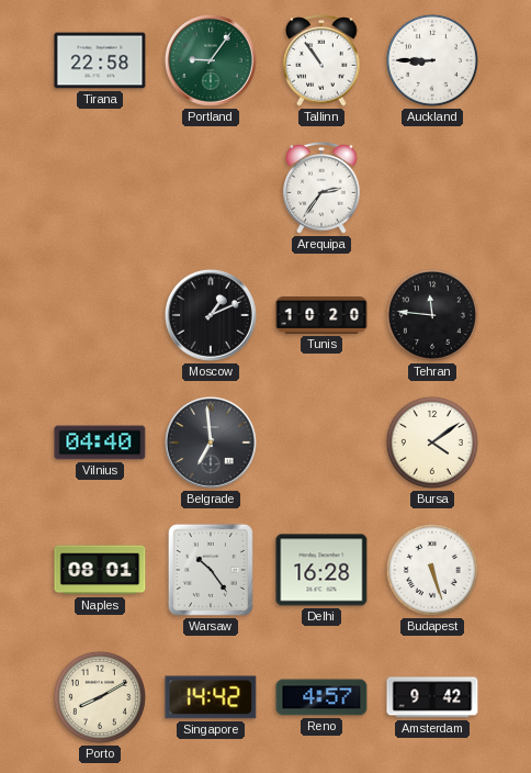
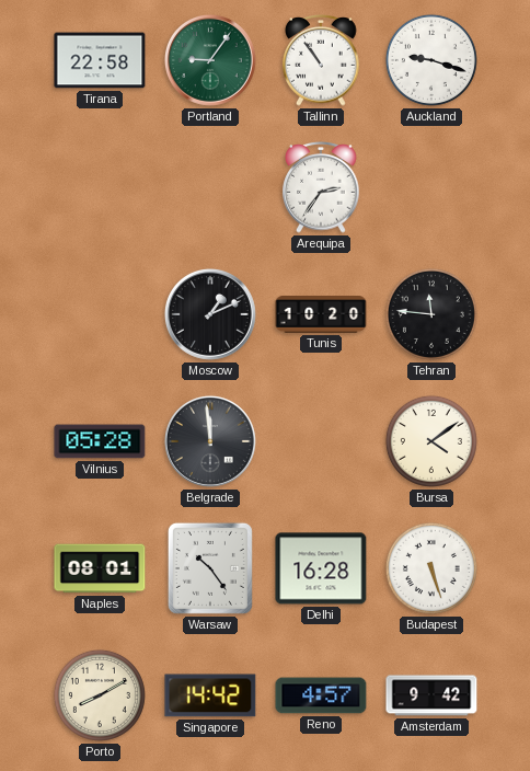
Auckland: 8:45 -> 9:18 (431, 60)
Vilnius: 04:40 -> 05:28 (100, 441)
Belgrade: 6:59 -> 11:59 (210, 441)
